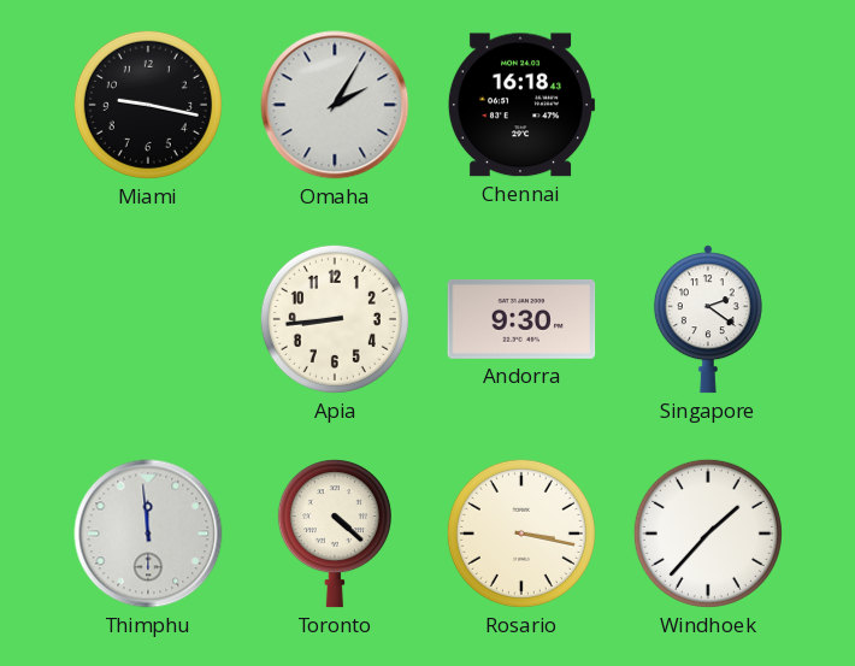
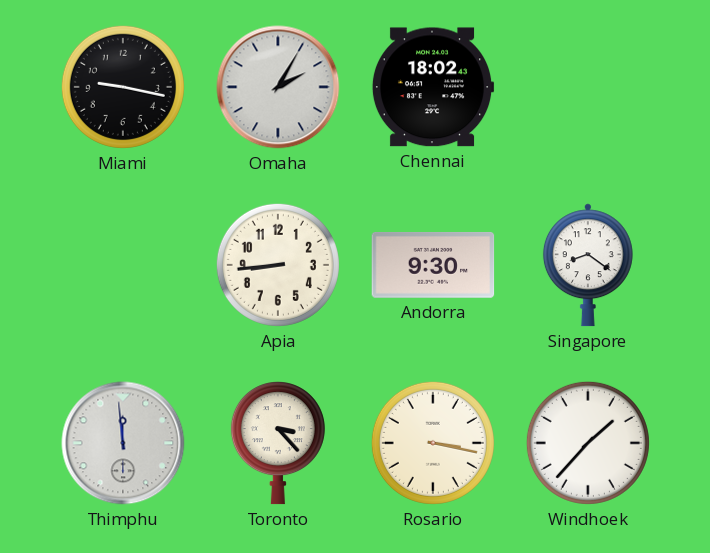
Chennai: 16:18 -> 18:02 (433, 87)
Singapore: 2:21 -> 8:21 (588, 265)
Toronto: 4:22 -> 3:23 (278, 443)
